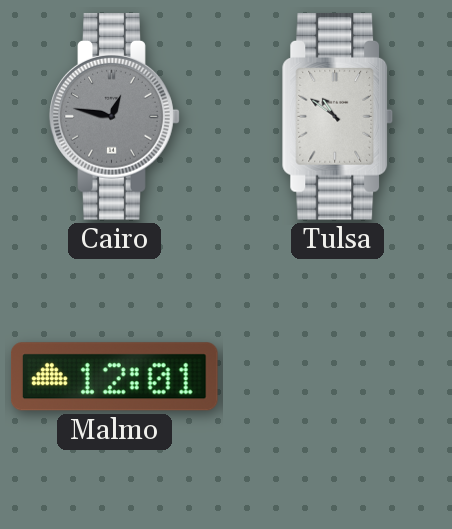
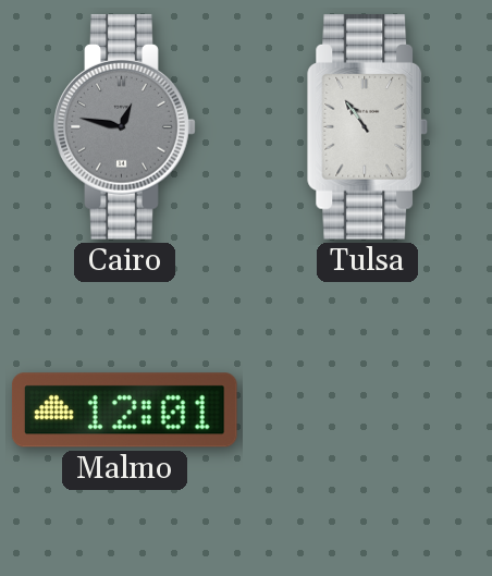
Tulsa: 10:51 -> 10:54 (368, 127)
